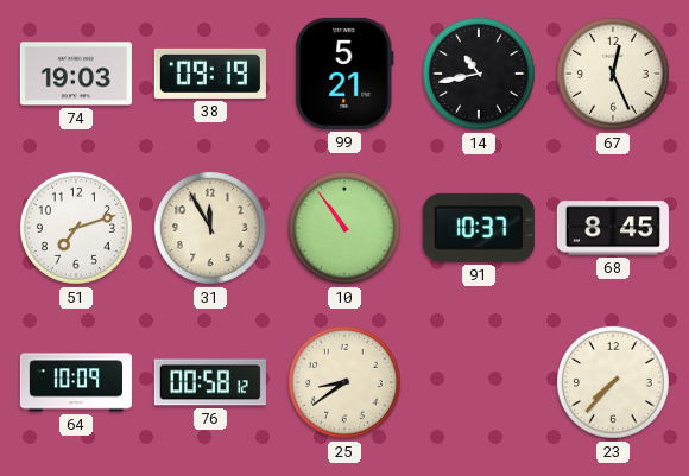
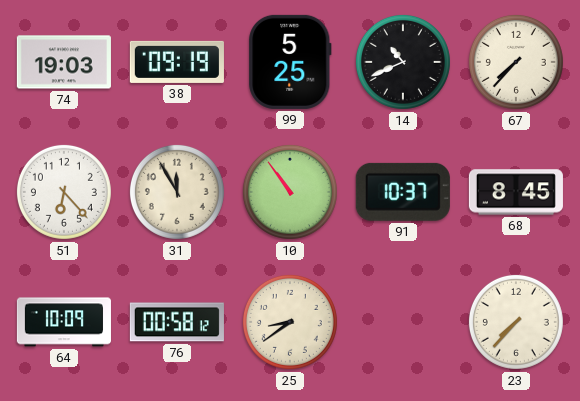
99: 5:21 -> 5:25 (290, 62)
14: 10:43 -> 10:41 (403, 62)
67: 12:26 -> 7:37 (516, 62)
51: 7:12 -> 6:23 (64, 192)
